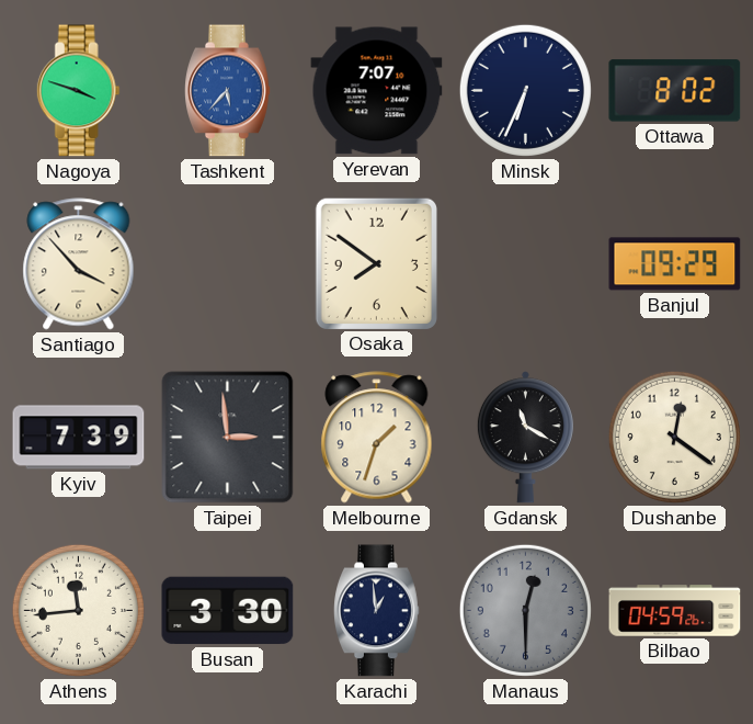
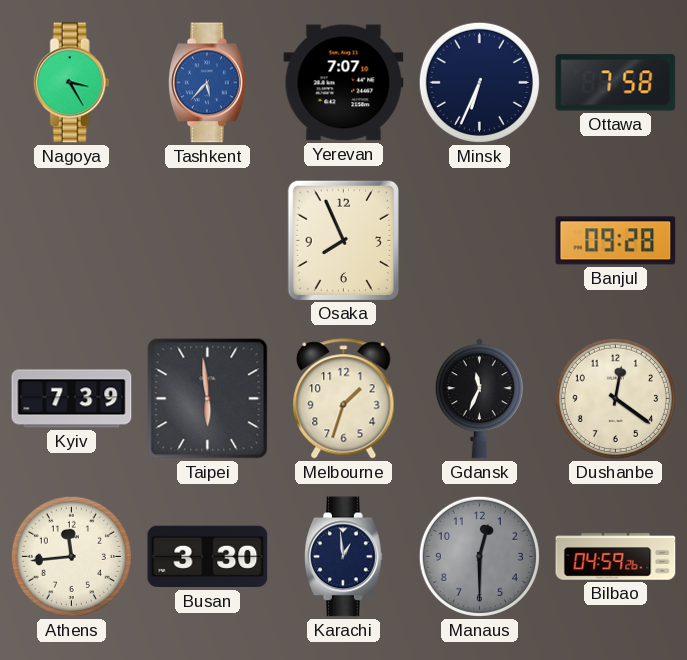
Nagoya: 3:48 -> 3:25 (71, 83)
Ottawa: 8:02 -> 7:58 (616, 83)
Santiago: 3:53 -> none (79, 264)
Osaka: 7:51 -> 7:56 (343, 240)
Banjul: 09:29 -> 09:28 (616, 241)
Taipei: 2:59 -> 5:59 (208, 399)
Gdansk: 11:20 -> 11:34 (479, 399)
